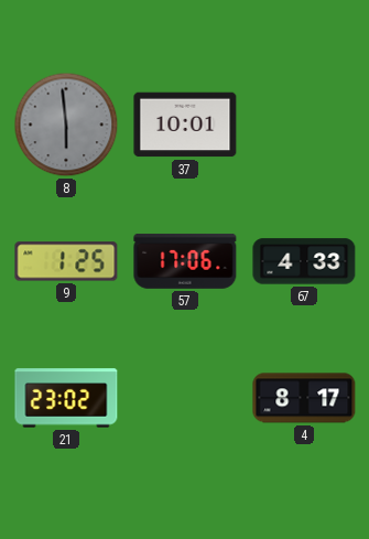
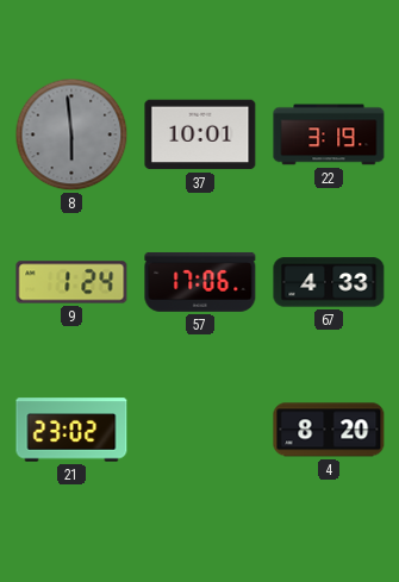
22: none -> 3:19 (329, 134)
9: 1:25 -> 1:24 (71, 282)
4: 8:17 -> 8:20 (329, 430)
